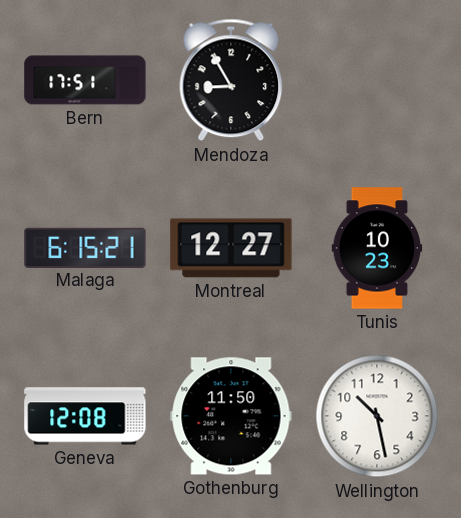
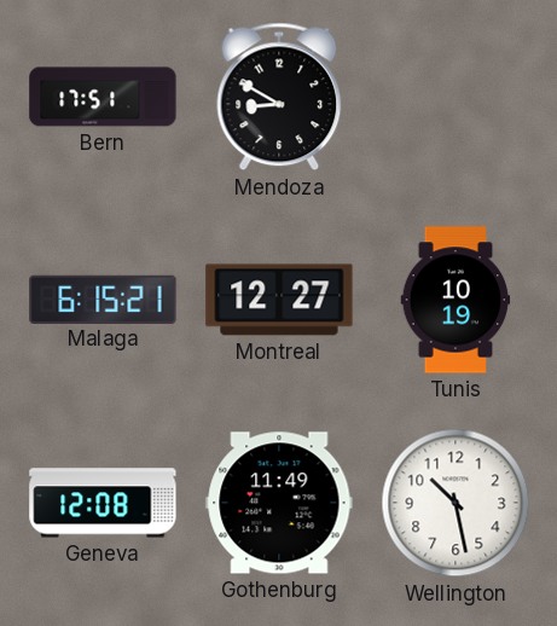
Mendoza: 8:55 -> 8:50 (279, 97)
Tunis: 10:23 -> 10:19 (456, 300)
Gothenburg: 11:50 -> 11:49 (279, 503)
